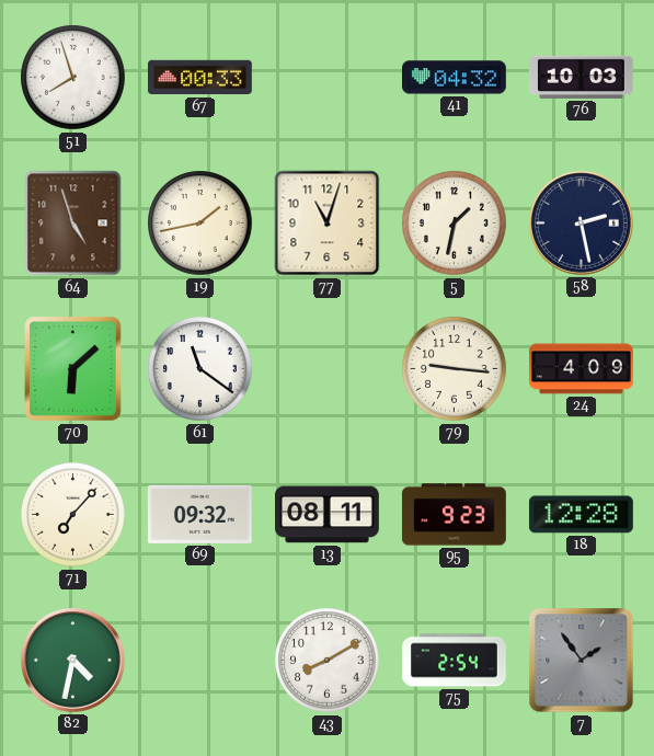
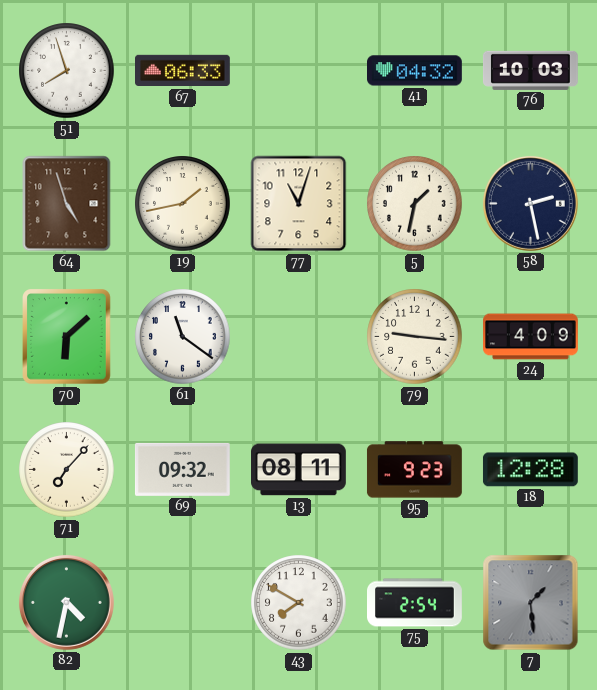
67: 00:33 -> 06:33 (183, 71)
43: 8:10 -> 7:50 (299, 603)
7: 1:54 -> 1:29 (531, 603)
